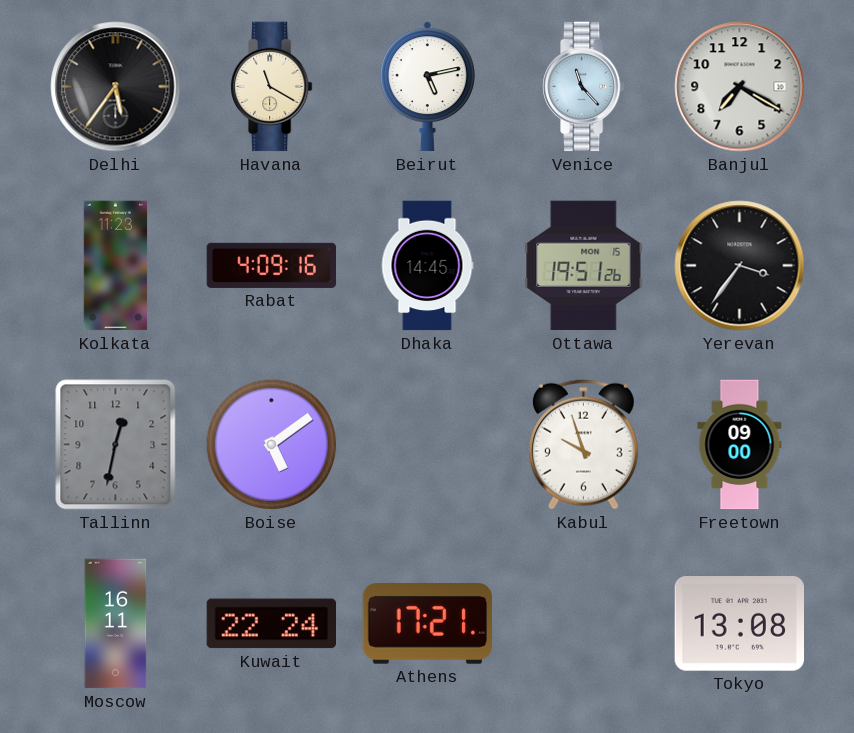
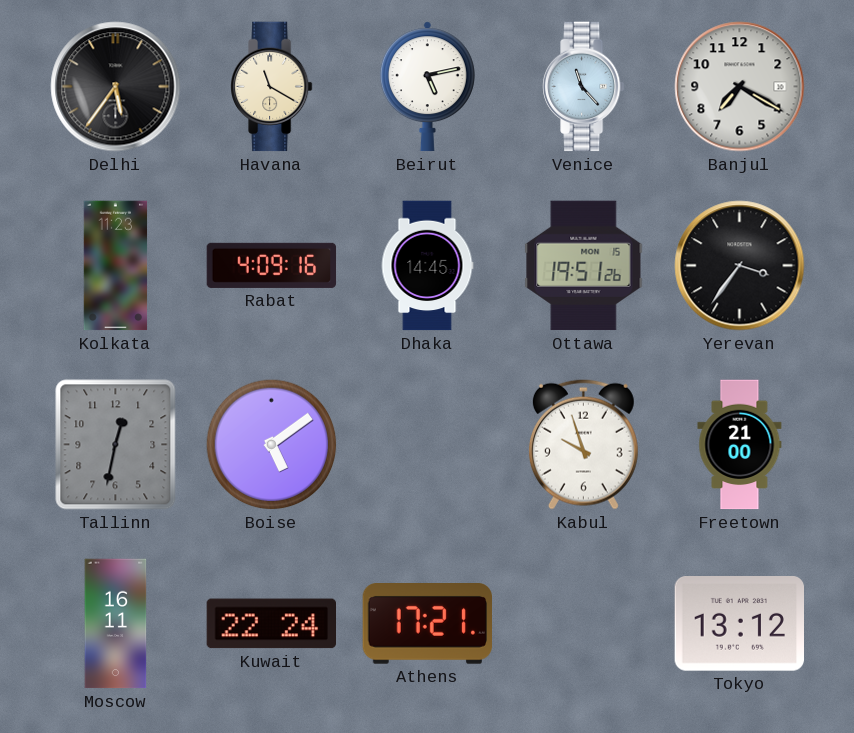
Freetown: 09:00 -> 21:00 (740, 445)
Tokyo: 13:08 -> 13:12 (739, 624)
